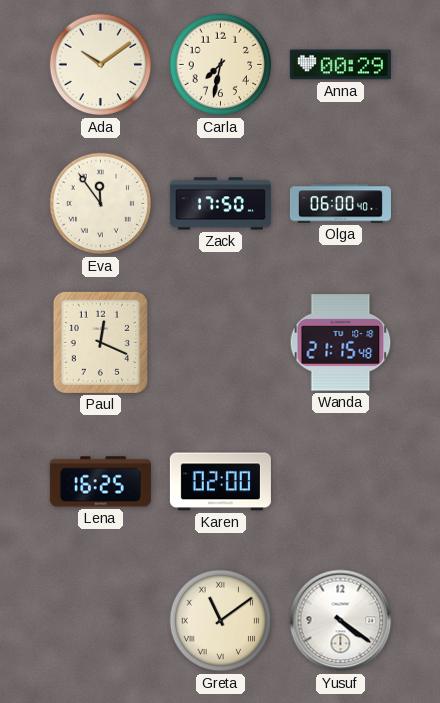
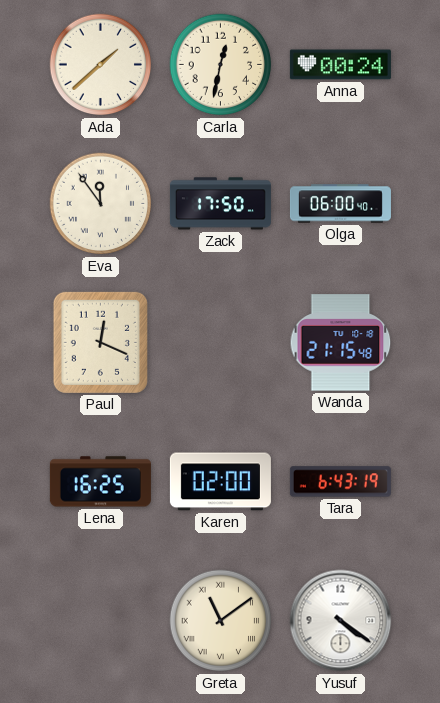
Ada: 10:09 -> 1:38 (101, 65)
Carla: 7:32 -> 12:32 (221, 65)
Anna: 00:29 -> 00:24 (340, 65)
Tara: none -> 6:43 (340, 482)
